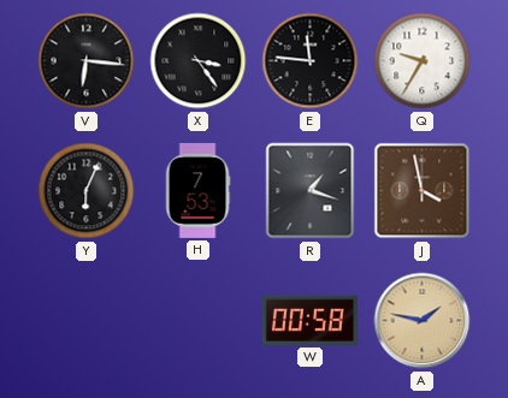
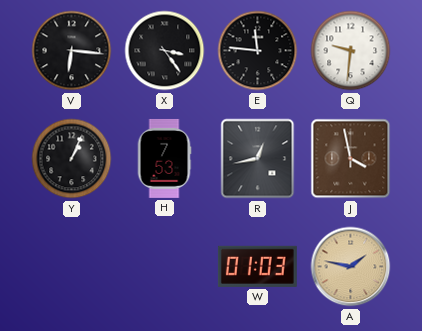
Q: 9:35 -> 9:31 (351, 51)
Y: 6:04 -> 1:04 (72, 159)
R: 1:18 -> 12:43 (258, 159)
W: 00:58 -> 01:03 (257, 266)
